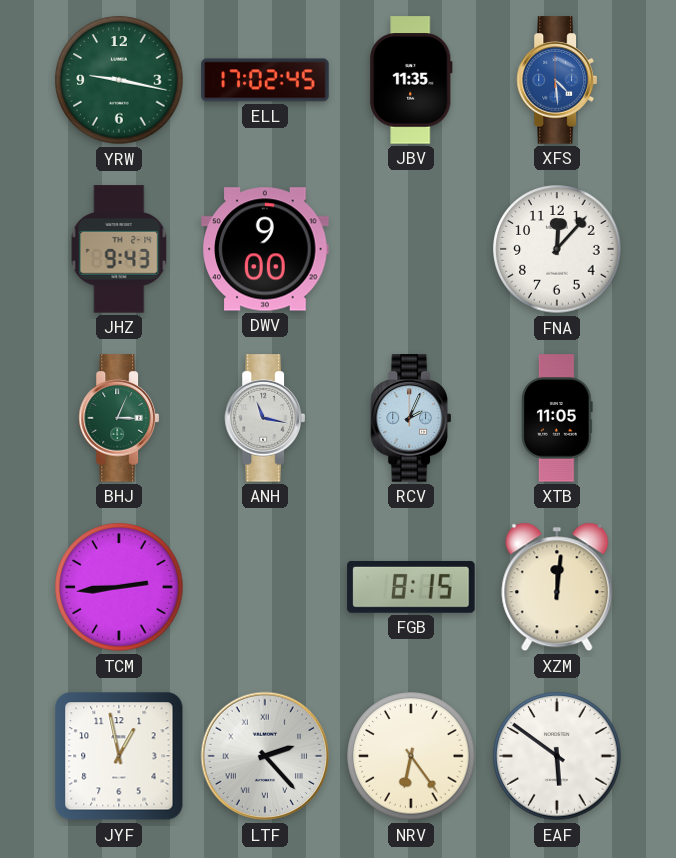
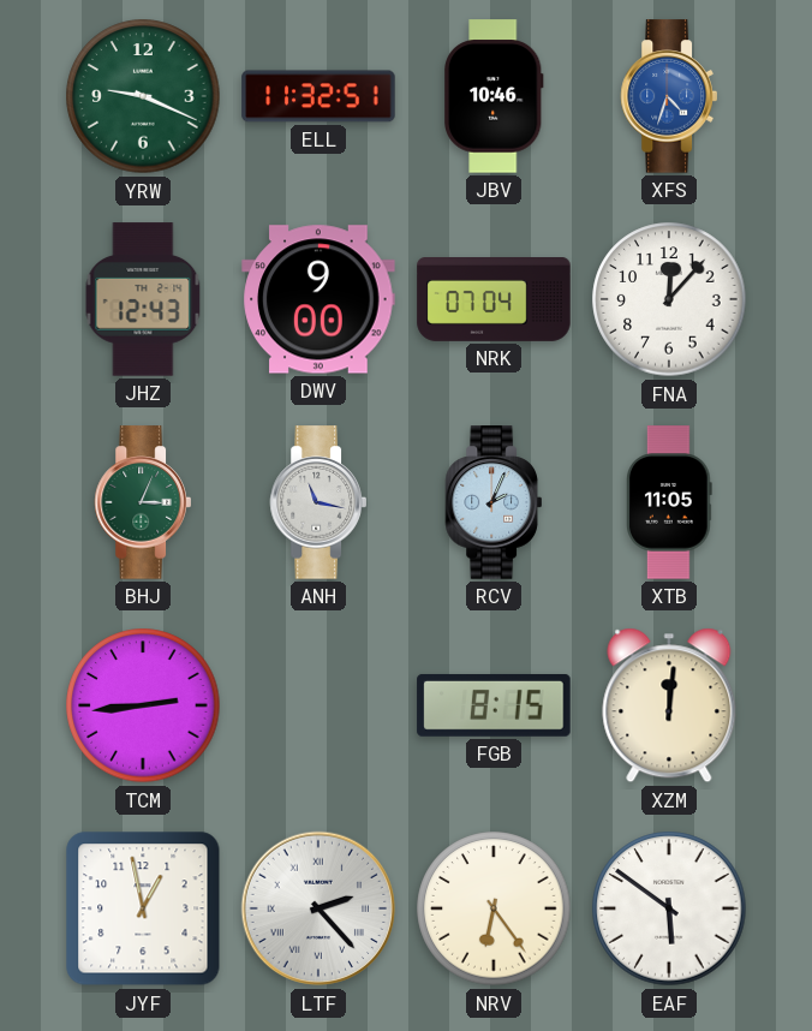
YRW: 9:17 -> 9:19 (143, 96)
ELL: 17:02 -> 11:32 (318, 96)
JBV: 11:35 -> 10:46 (494, 96)
XFS: 4:29 -> 4:33 (668, 96)
JHZ: 9:43 -> 12:43 (143, 299)
NRK: none -> 07:04 (494, 300)
